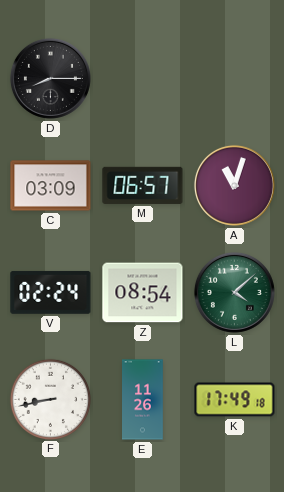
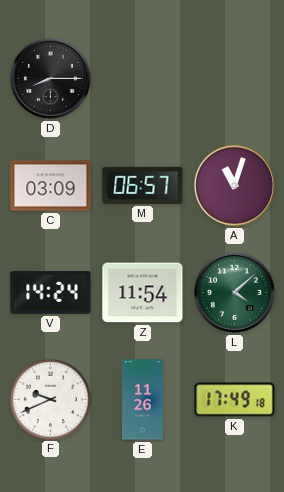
V: 02:24 -> 14:24 (51, 292)
Z: 08:54 -> 11:54 (143, 293)
F: 8:43 -> 9:41 (50, 399)
